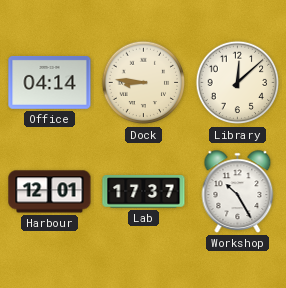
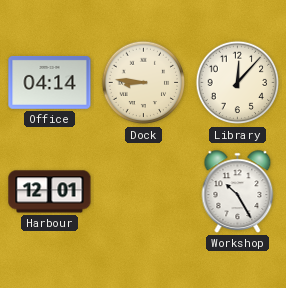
Library: 12:08 -> 12:07 (238, 83)
Lab: 17:37 -> none (144, 192)
